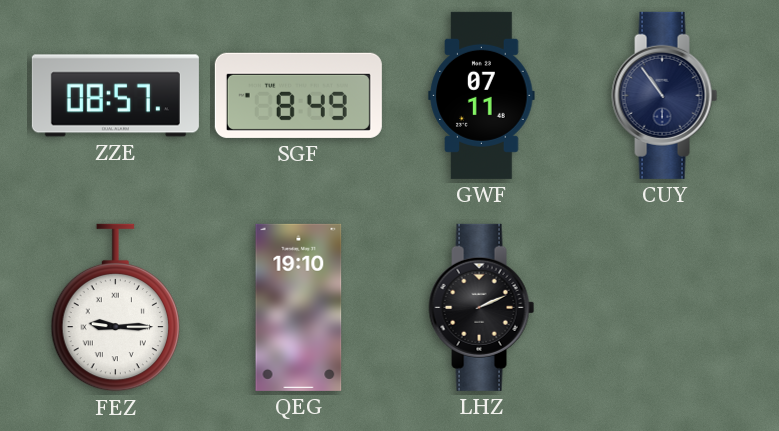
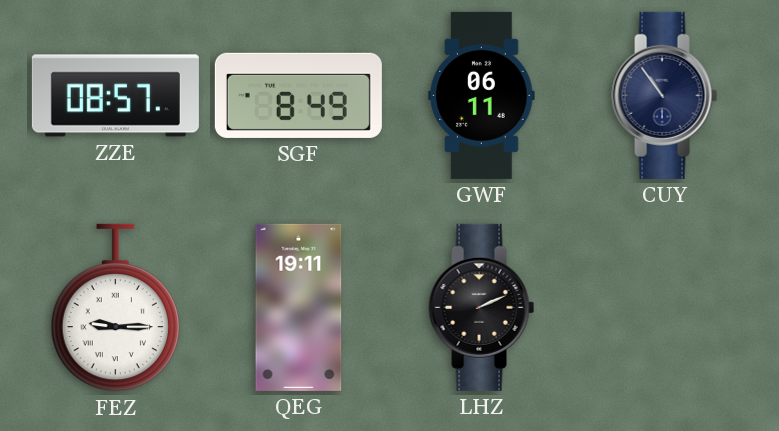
GWF: 07:11 -> 06:11 (482, 95)
QEG: 19:10 -> 19:11 (299, 307)
